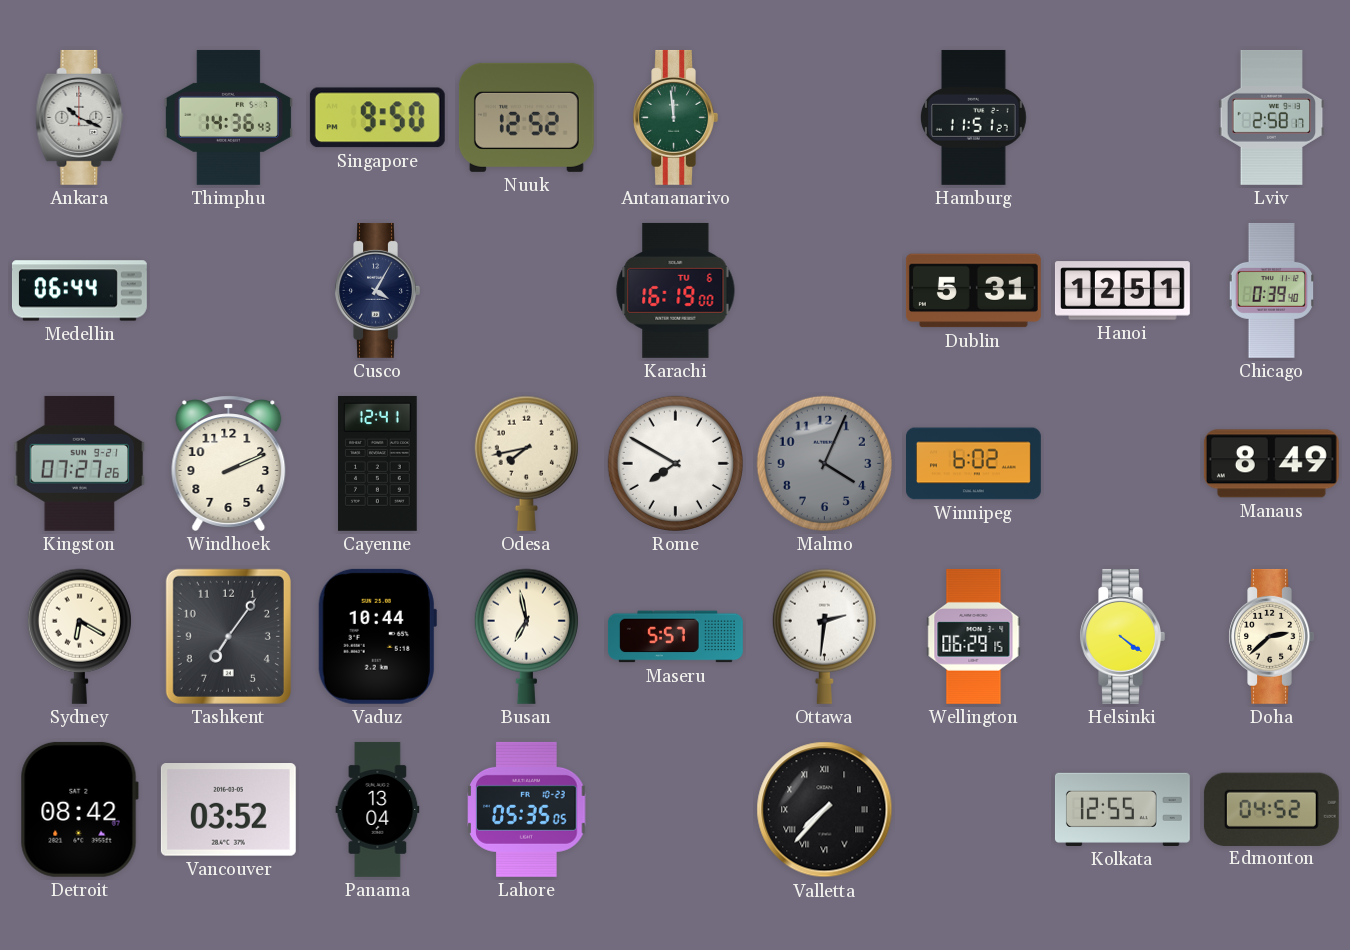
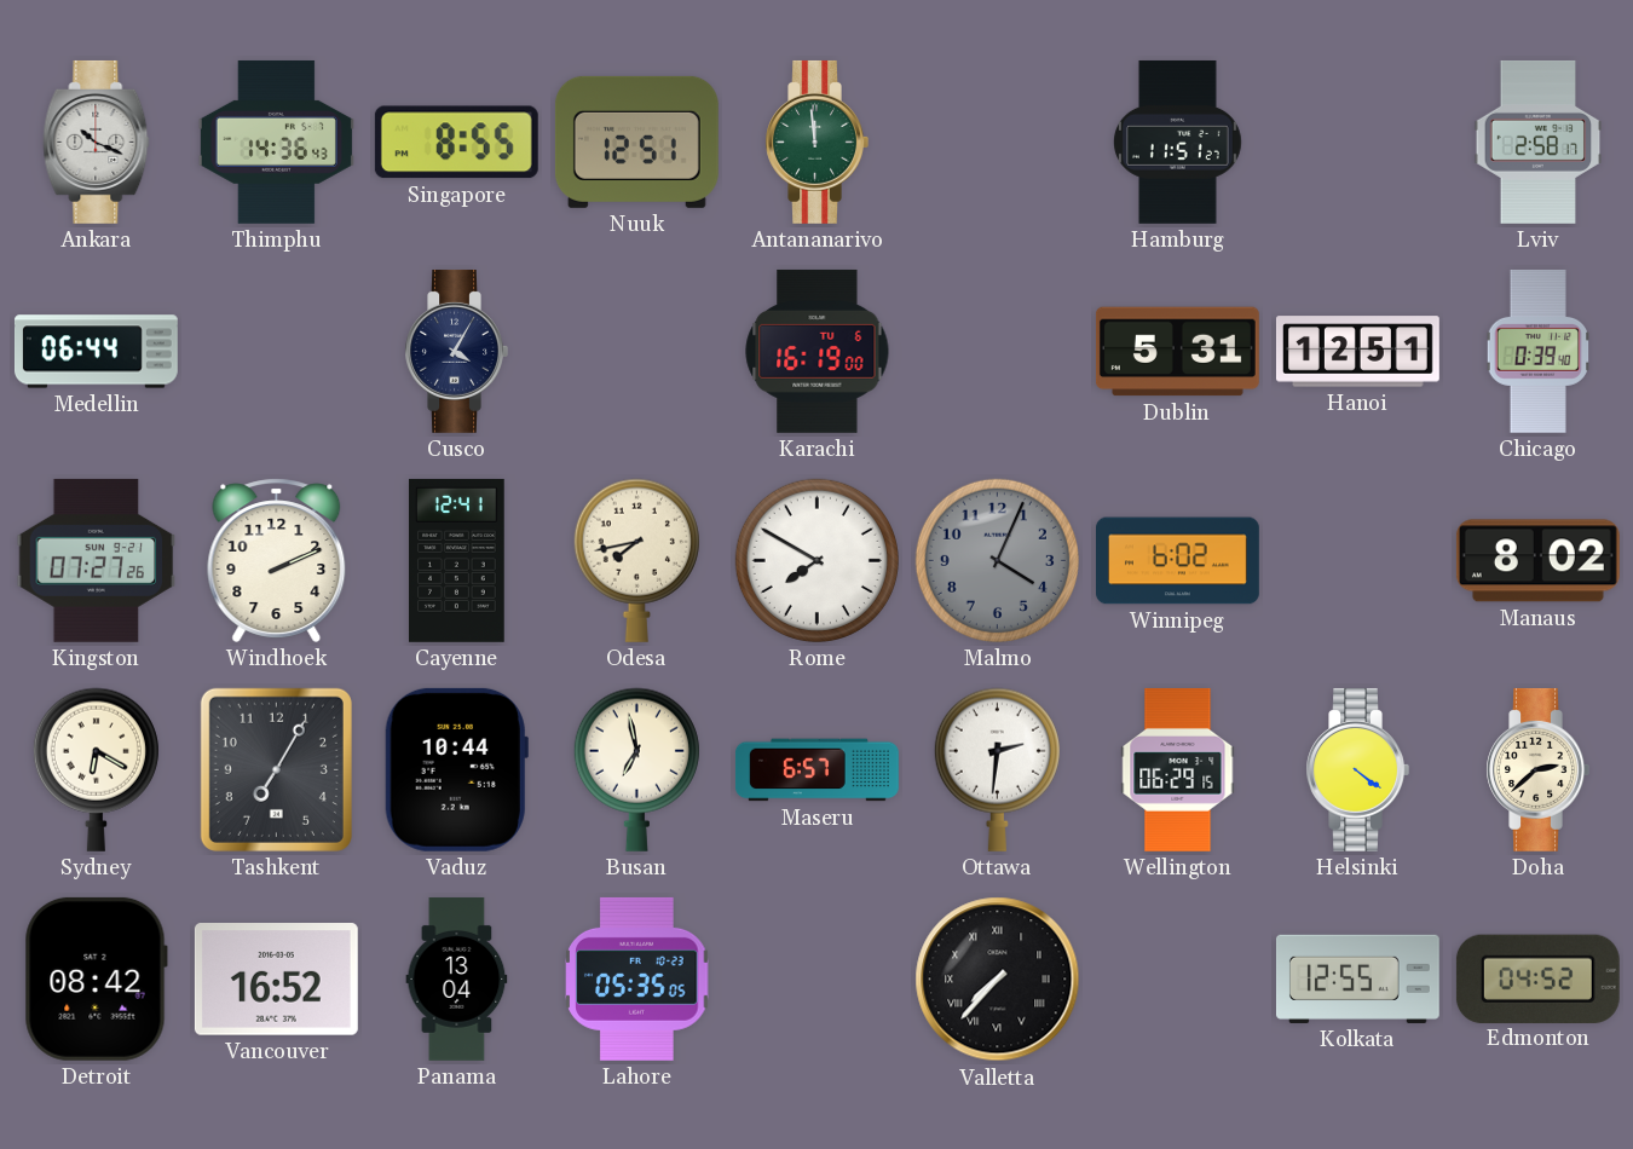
Singapore: 9:50 -> 8:55 (456, 143)
Nuuk: 12:52 -> 12:51 (636, 142)
Manaus: 8:49 -> 8:02 (1537, 561)
Tashkent: 7:06 -> 7:05 (276, 769)
Maseru: 5:57 -> 6:57 (816, 770)
Vancouver: 03:52 -> 16:52 (276, 980)
